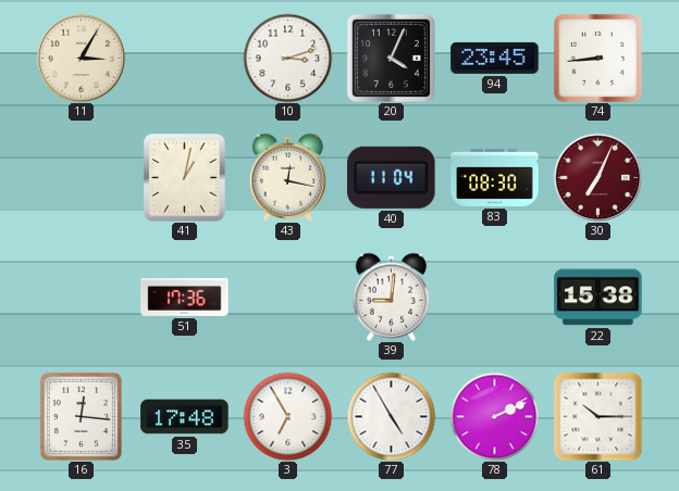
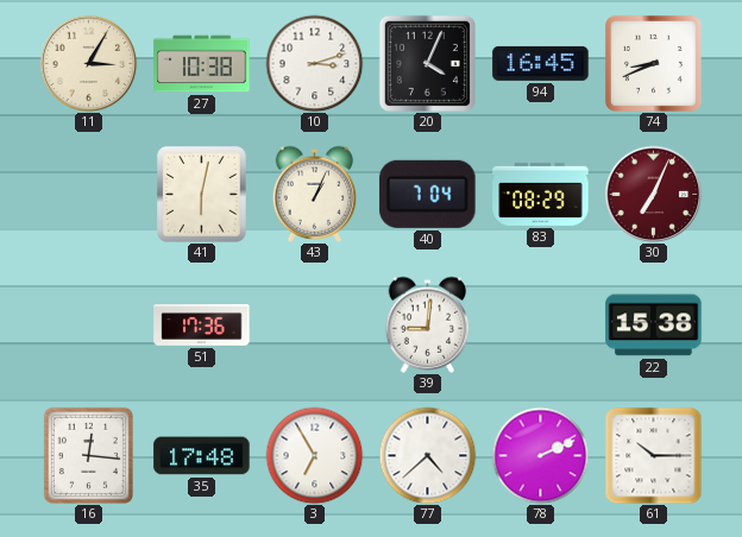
27: none -> 10:38 (202, 64)
94: 23:45 -> 16:45 (541, 63)
74: 8:44 -> 8:41 (653, 63)
41: 1:02 -> 6:02 (202, 195)
43: 12:17 -> 1:04 (315, 194)
40: 11:04 -> 7:04 (428, 194)
83: 08:30 -> 08:29 (541, 194)
77: 4:55 -> 4:38 (427, 455)
